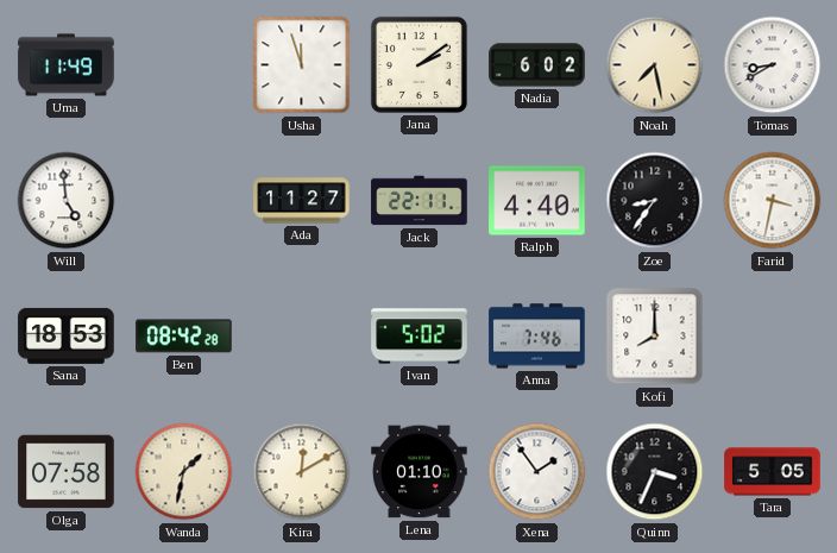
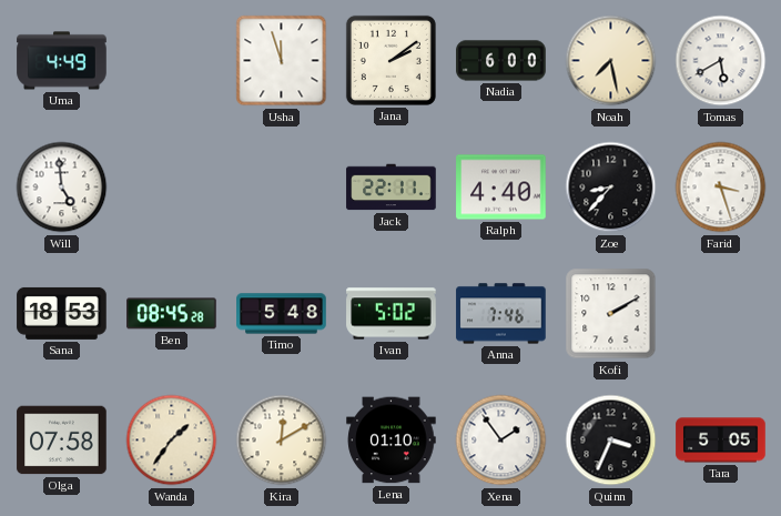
Uma: 11:49 -> 4:49 (62, 61)
Nadia: 6:02 -> 6:00 (501, 61)
Tomas: 8:40 -> 5:40 (721, 61)
Ada: 11:27 -> none (302, 201)
Zoe: 8:36 -> 8:37 (611, 188)
Farid: 3:32 -> 3:27 (721, 188)
Ben: 08:42 -> 08:45 (172, 314)
Timo: none -> 5:48 (282, 314)
Kofi: 8:00 -> 2:10 (611, 314)
Wanda: 1:32 -> 1:36 (172, 441)
